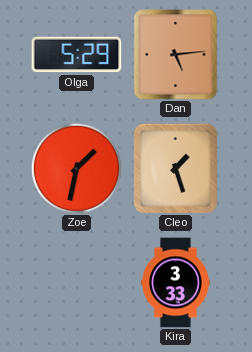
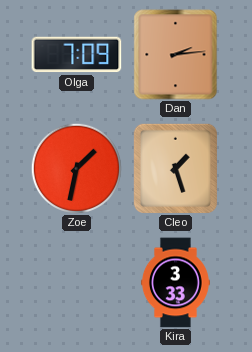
Olga: 5:29 -> 7:09 (77, 55)
Dan: 5:14 -> 2:14 (176, 55)
